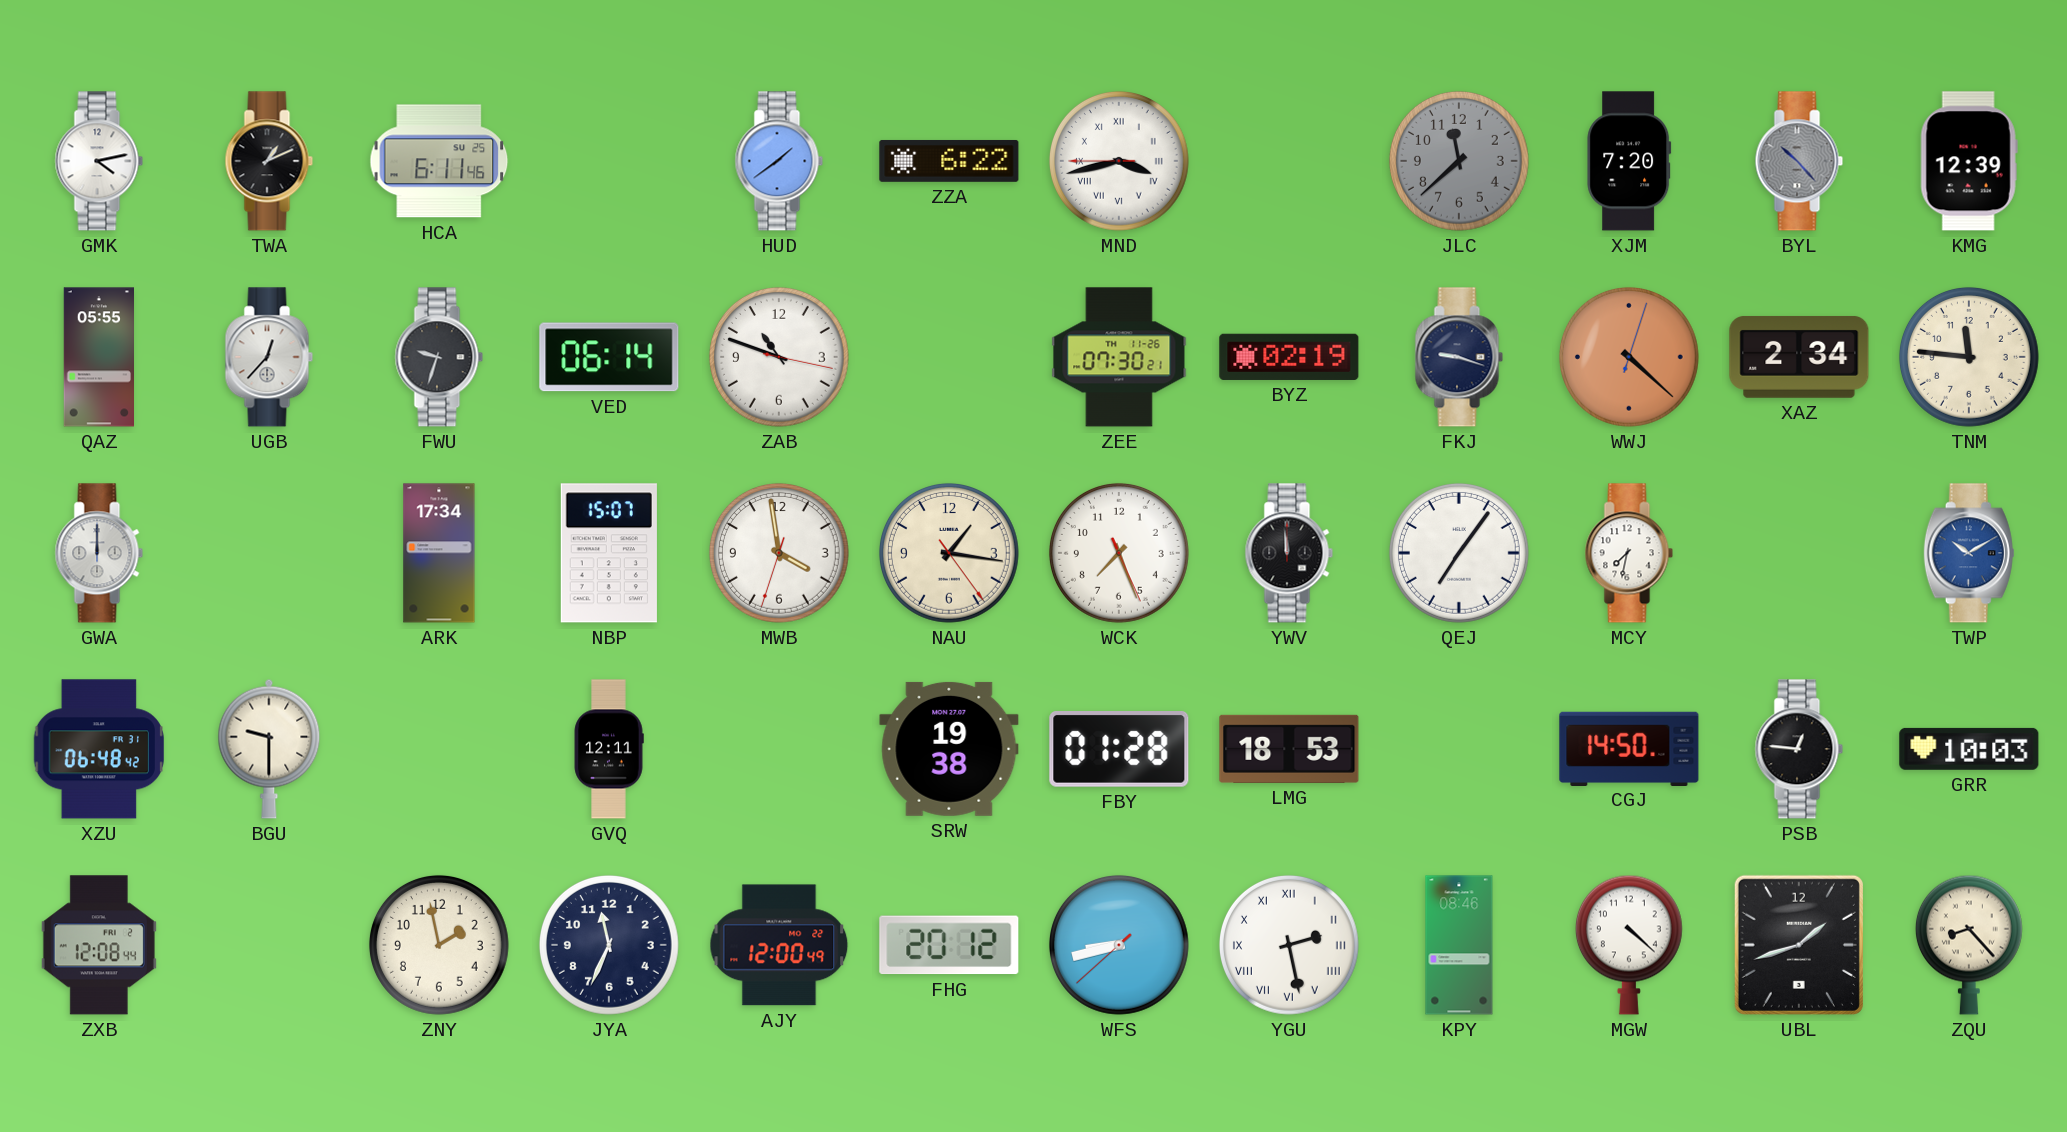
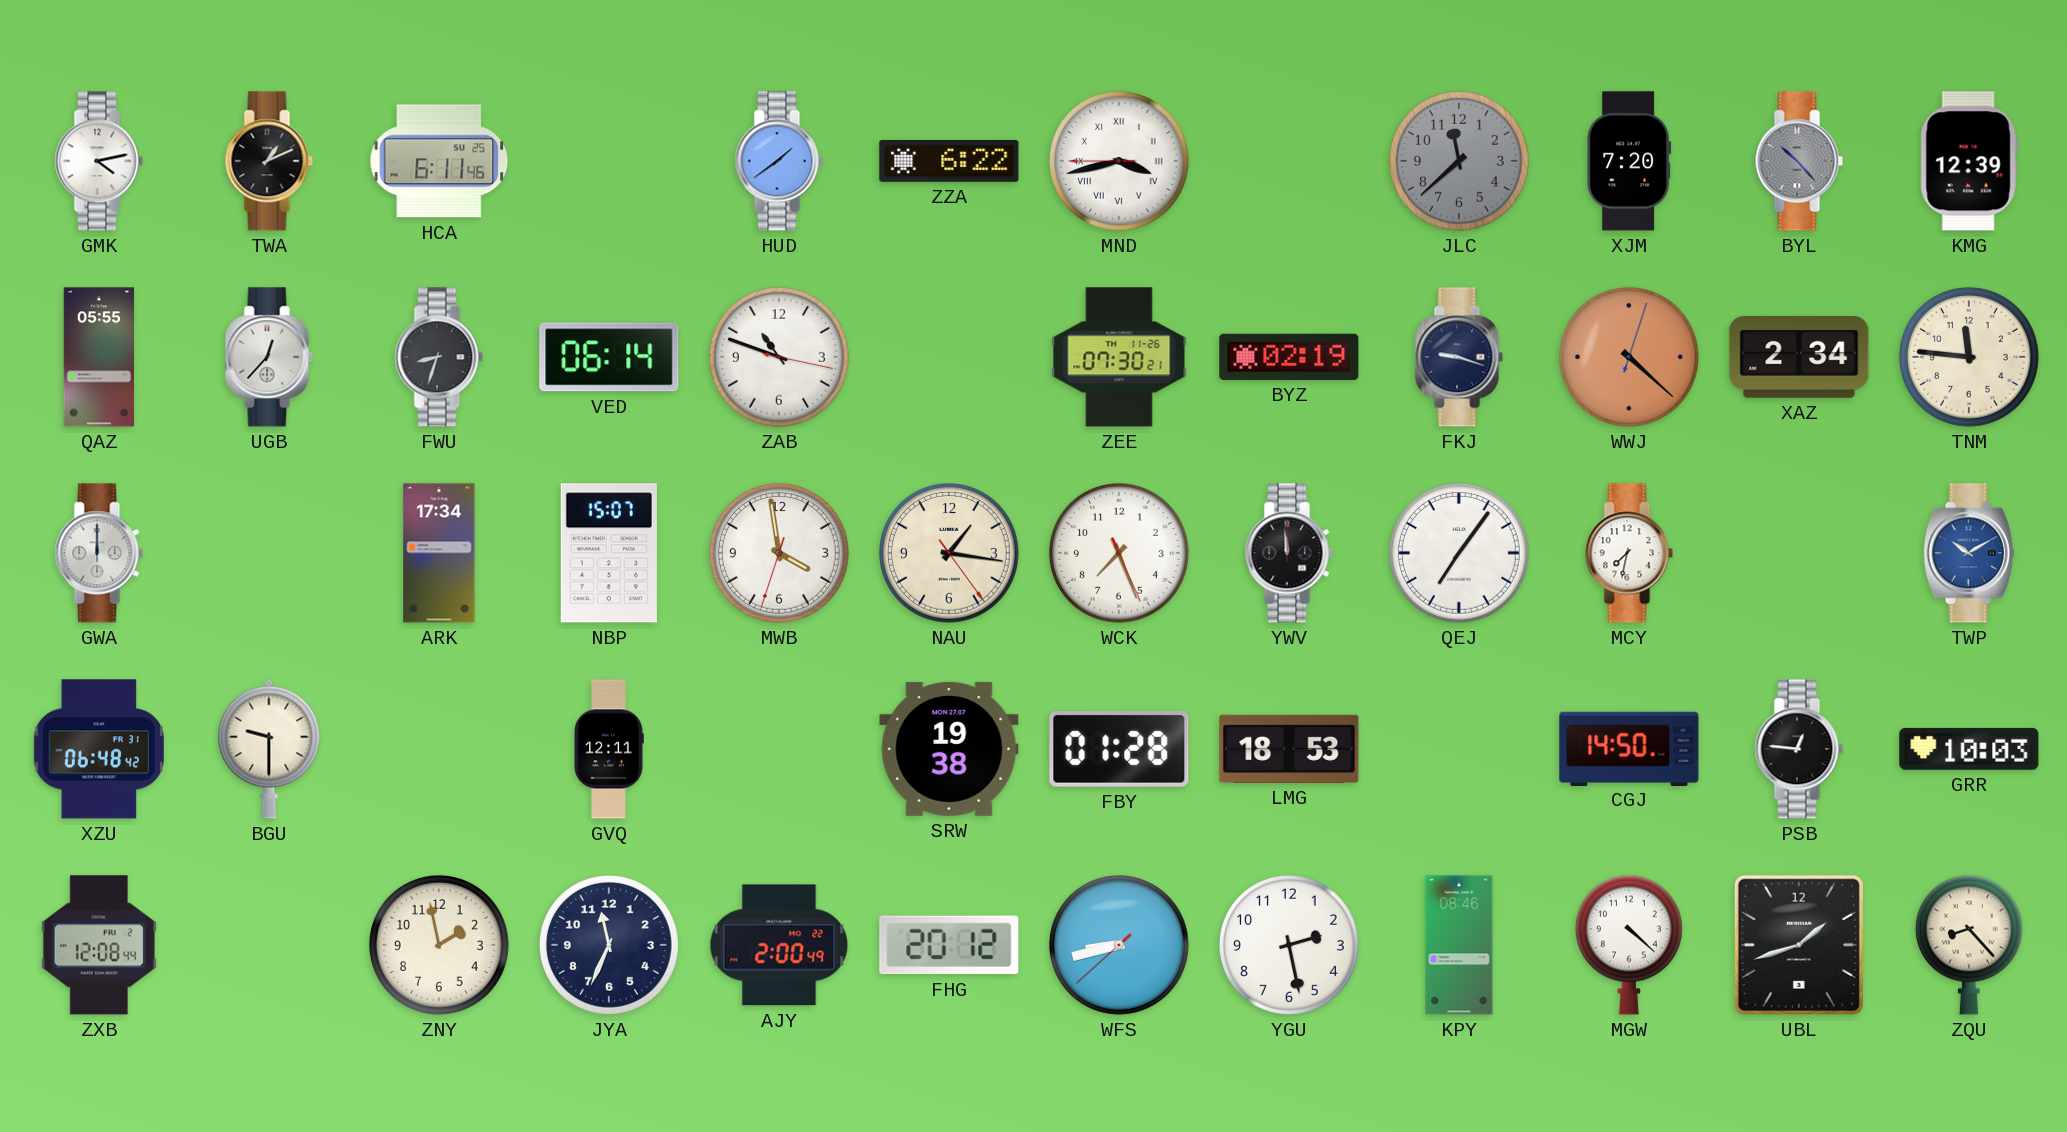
FWU: 9:33 -> 8:33 (439, 357)
AJY: 12:00 -> 2:00 (779, 945)
YGU numerals: Roman -> Arabic (1289, 945)
